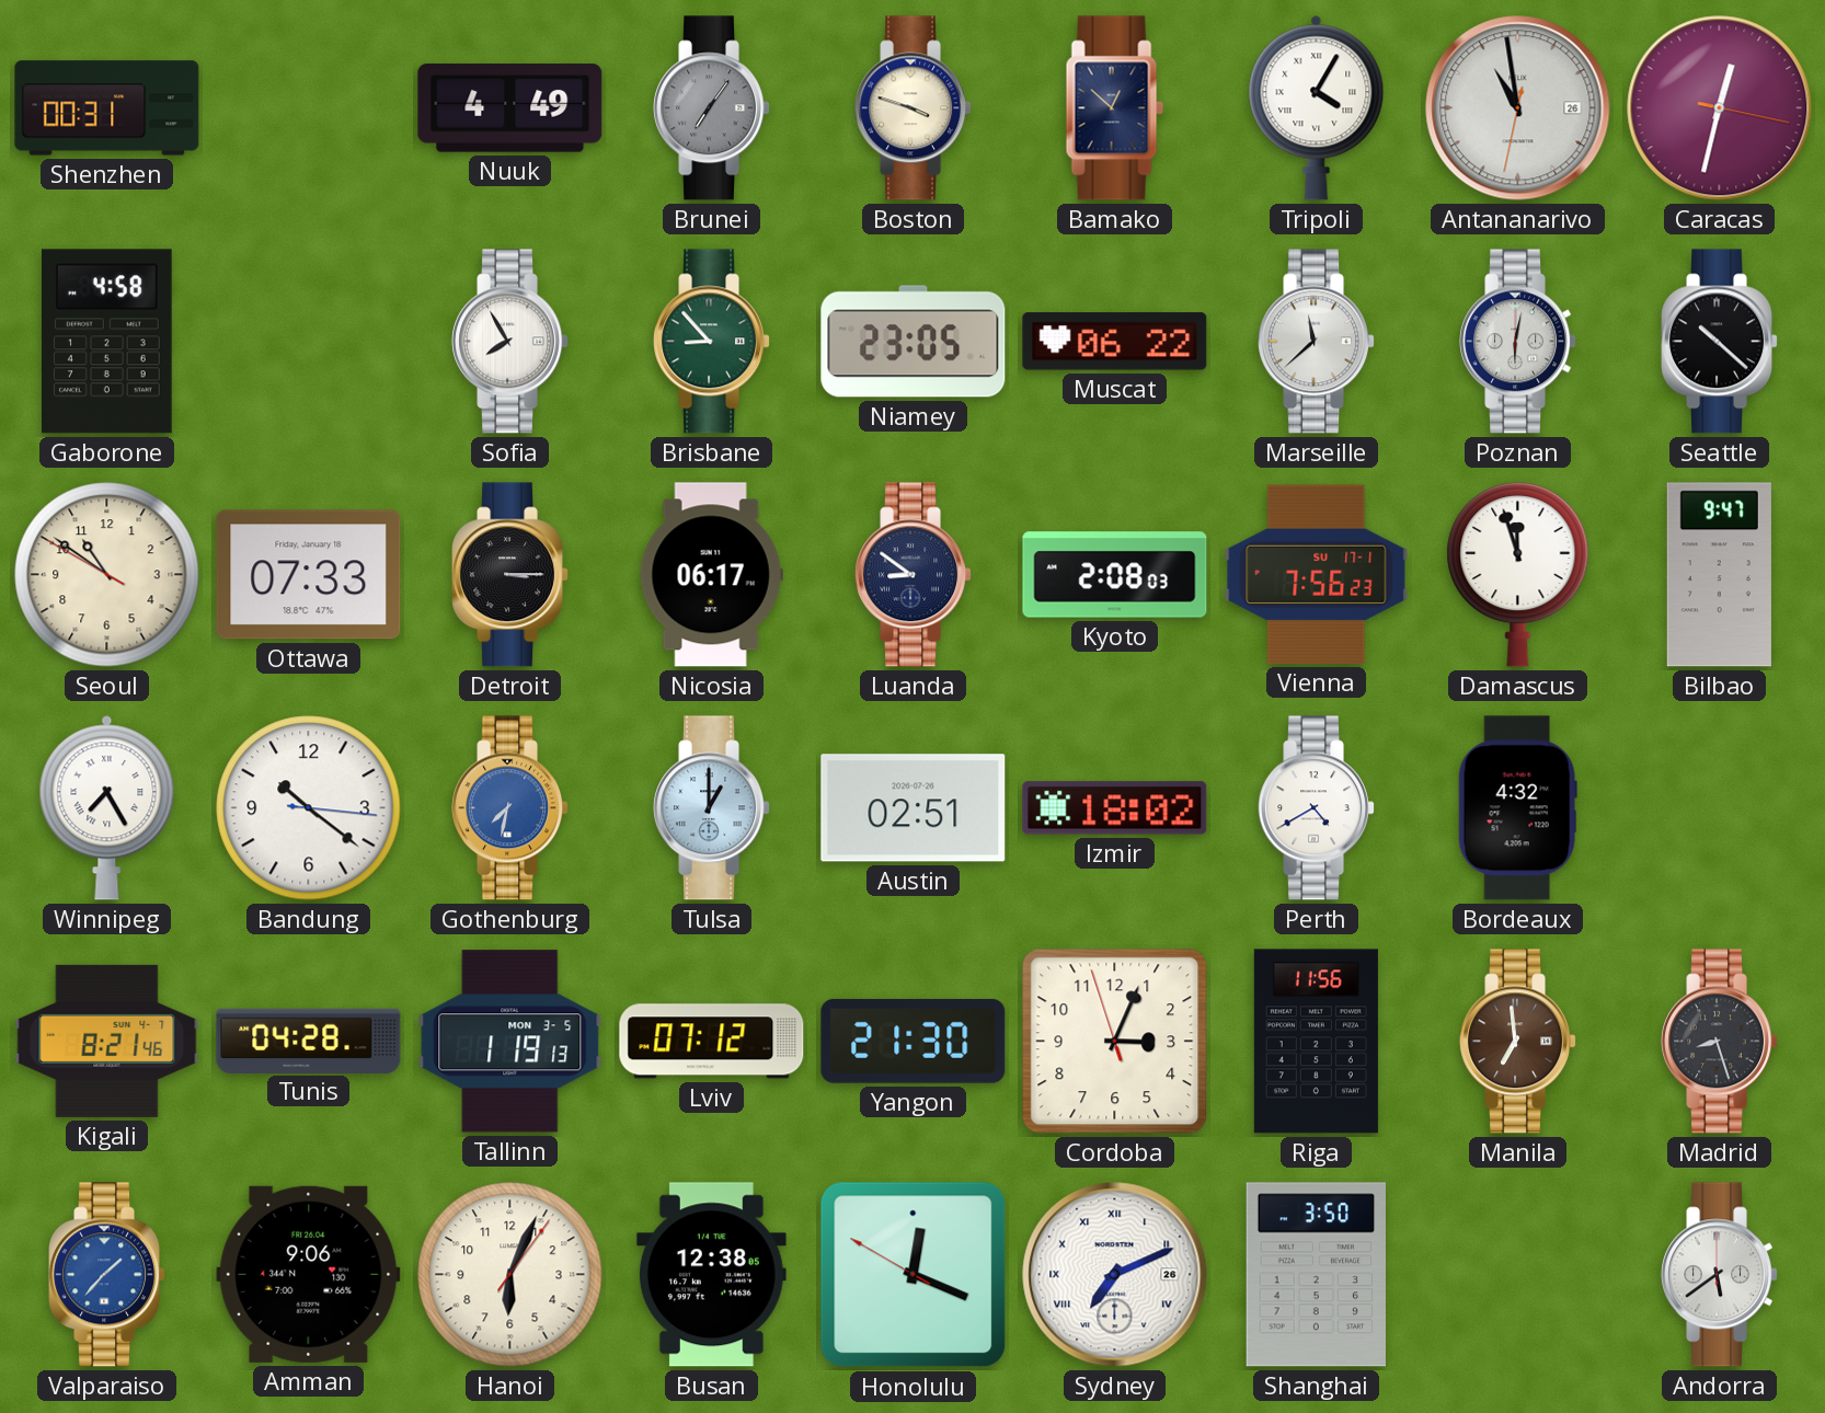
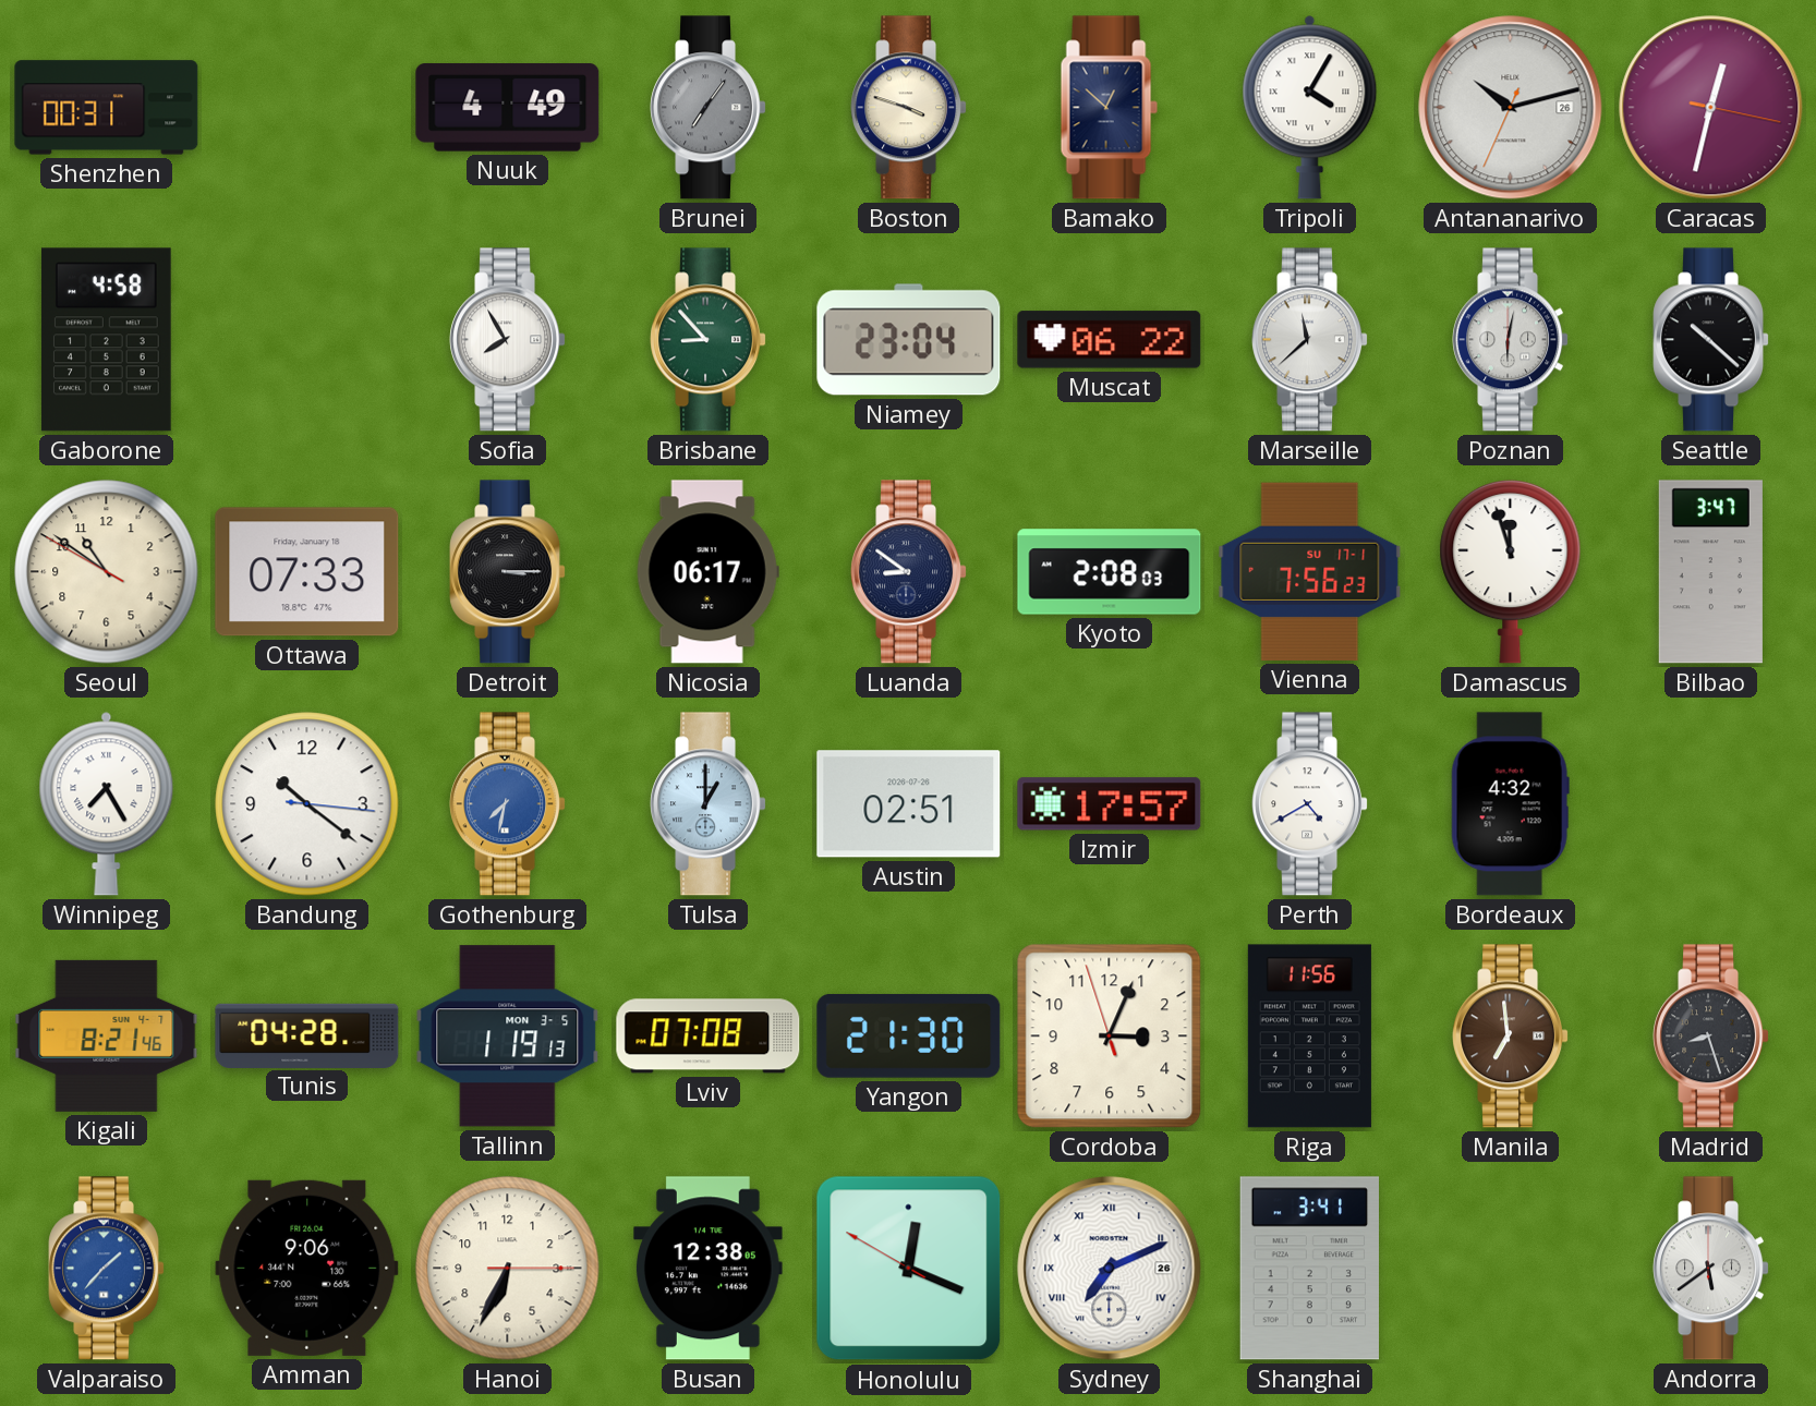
Antananarivo: 10:58 -> 10:12 (1511, 108)
Niamey: 23:05 -> 23:04 (909, 340)
Bilbao: 9:47 -> 3:47 (1710, 572)
Izmir: 18:02 -> 17:57 (1110, 804)
Lviv: 07:12 -> 07:08 (709, 1037)
Hanoi: 6:04 -> 6:34 (508, 1269)
Shanghai: 3:50 -> 3:41 (1309, 1269)
